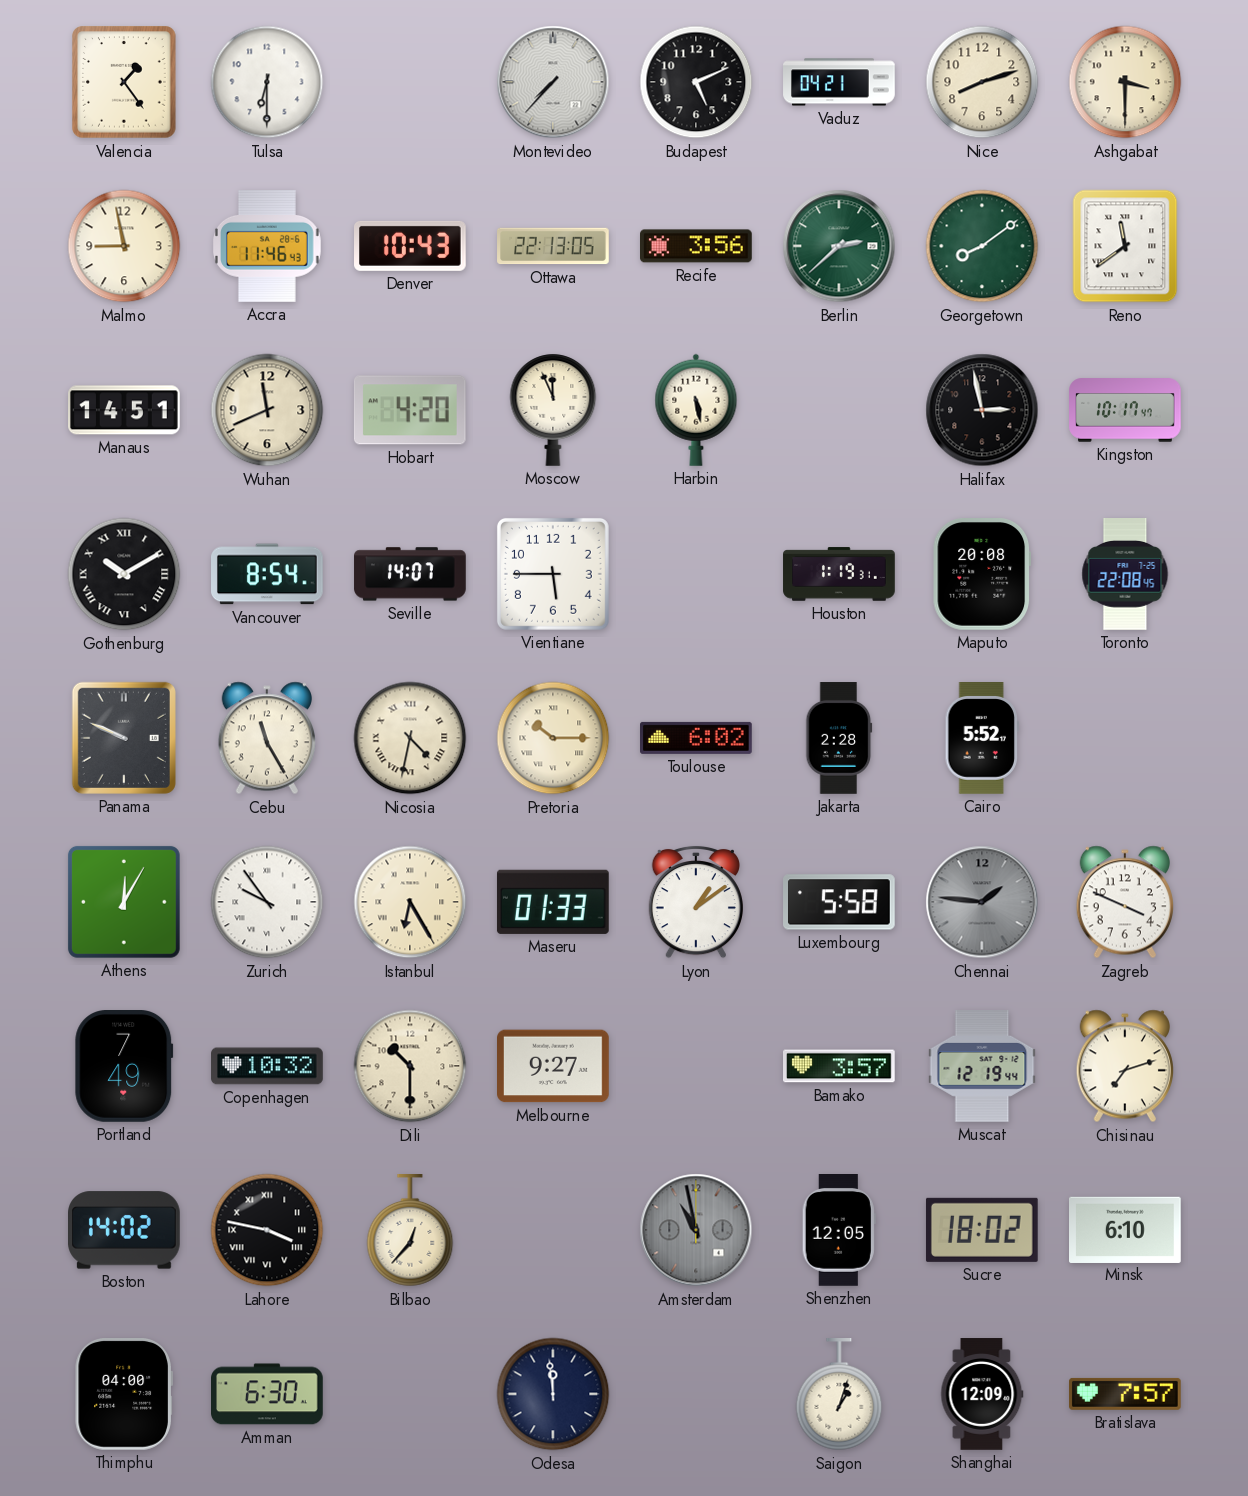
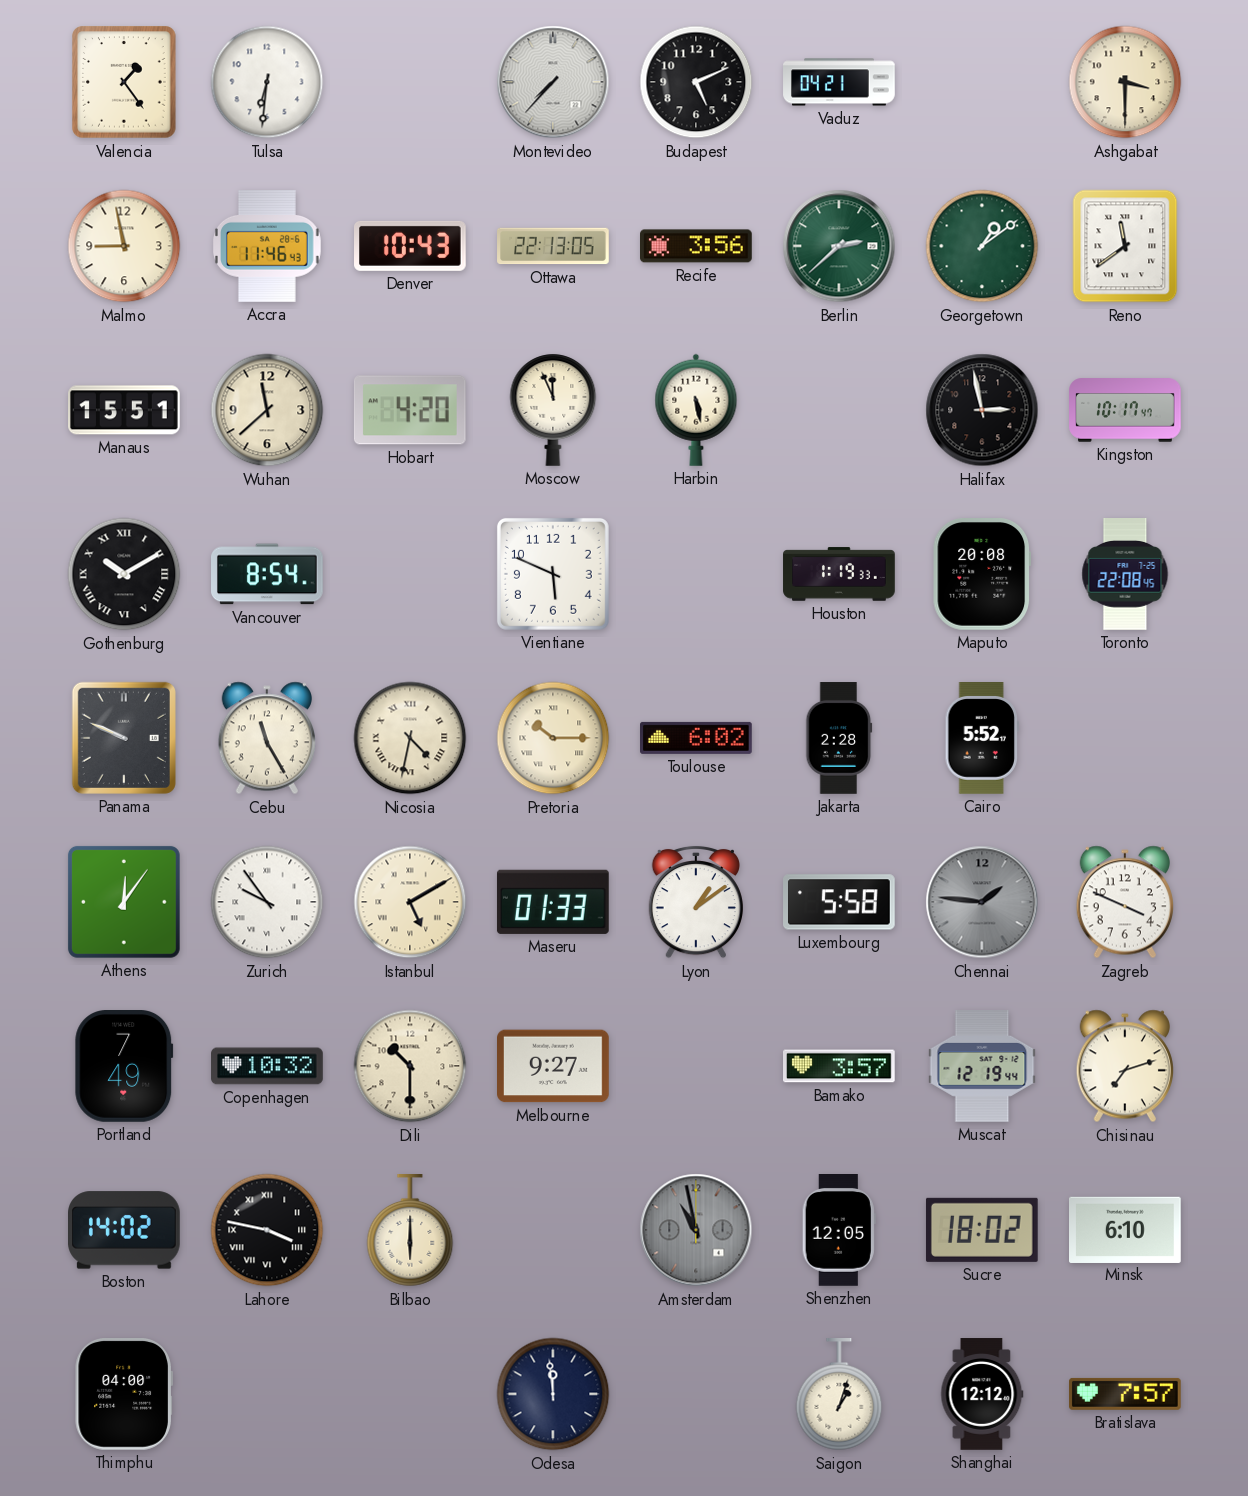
Tulsa: 6:30 -> 6:31 (267, 82)
Nice: 8:12 -> none (982, 82)
Georgetown: 8:09 -> 1:09 (982, 246)
Manaus: 14:51 -> 15:51 (125, 410)
Wuhan: 11:41 -> 11:38 (267, 410)
Seville: 14:07 -> none (410, 574)
Vientiane: 5:45 -> 5:49 (553, 574)
Houston: 1:19:31 -> 1:19:33 (839, 574)
Athens: 12:05 -> 12:06 (124, 902)
Istanbul: 6:25 -> 5:10 (410, 902)
Bilbao: 12:37 -> 6:00 (410, 1231)
Amman: 6:30 -> none (268, 1394)
Shanghai: 12:09 -> 12:12 (982, 1394)
